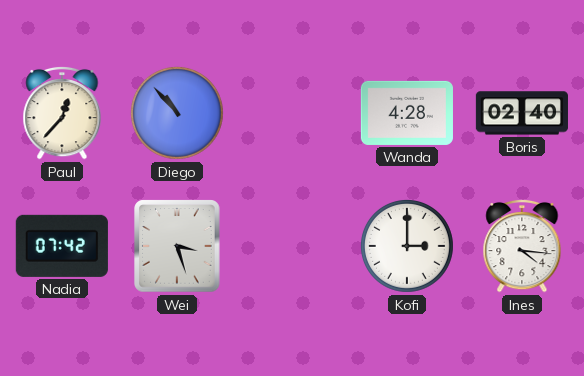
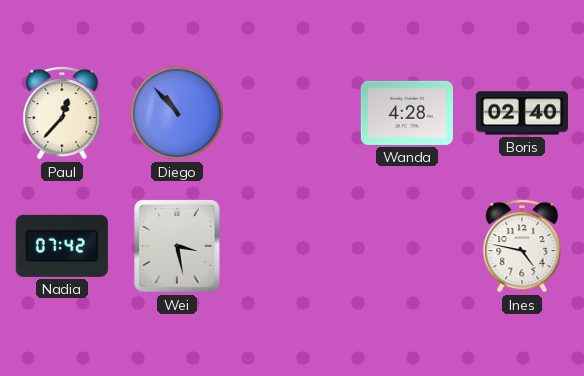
Wei: 3:27 -> 3:28 (177, 246)
Kofi: 3:00 -> none (407, 246)
Ines: 4:16 -> 4:47 (522, 246)
